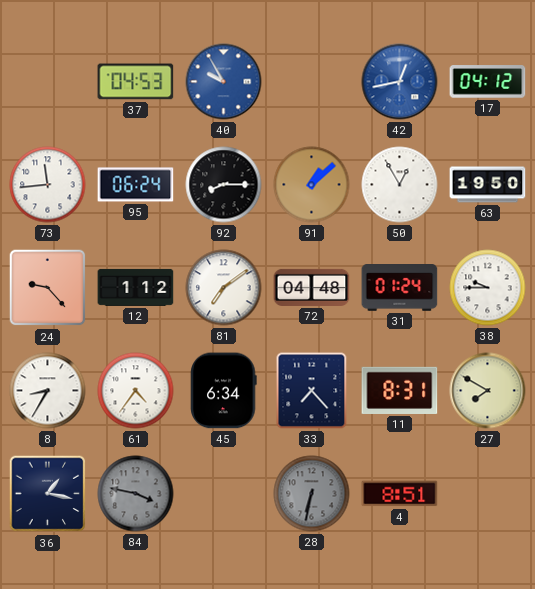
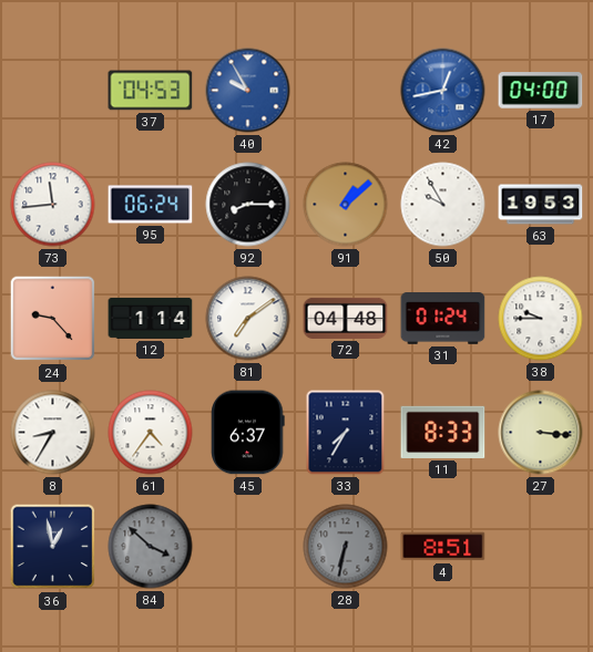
17: 04:12 -> 04:00 (541, 91)
50: 12:55 -> 9:55 (443, 205)
63: 19:50 -> 19:53 (541, 205)
12: 1:12 -> 1:14 (151, 318)
45: 6:34 -> 6:37 (248, 433)
33: 7:23 -> 7:35 (346, 433)
11: 8:31 -> 8:33 (443, 432)
27: 7:50 -> 3:16 (541, 433)
36: 1:17 -> 12:58 (53, 547)
84: 3:47 -> 3:52 (151, 547)
